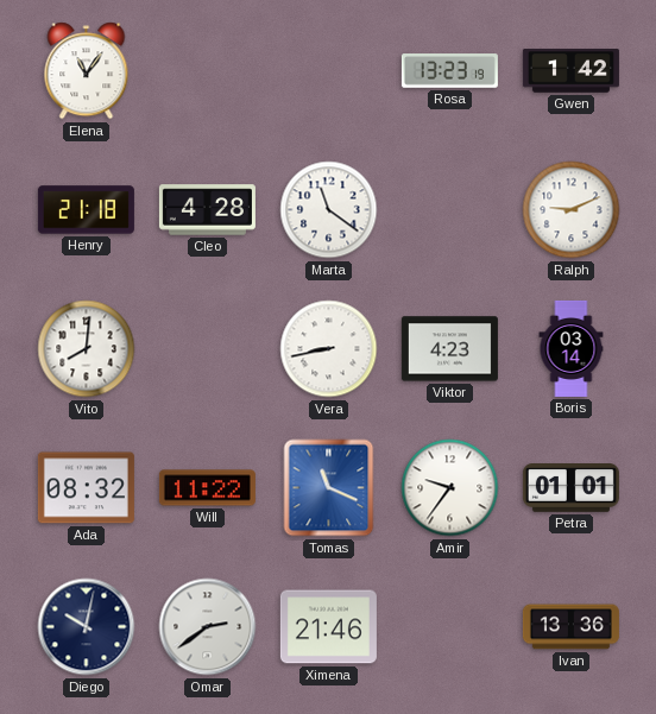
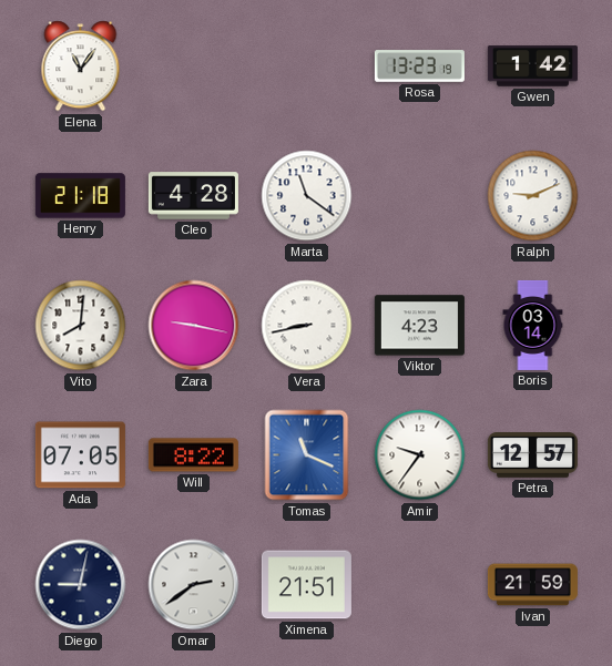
Zara: none -> 9:17 (194, 326)
Ada: 08:32 -> 07:05 (80, 455)
Will: 11:22 -> 8:22 (193, 455)
Petra: 01:01 -> 12:57 (532, 455)
Diego: 10:02 -> 9:02 (81, 585)
Ximena: 21:46 -> 21:51 (306, 585)
Ivan: 13:36 -> 21:59 (532, 585)
